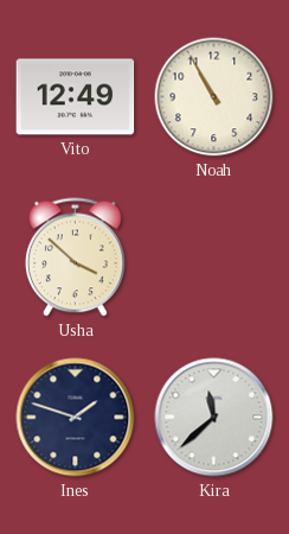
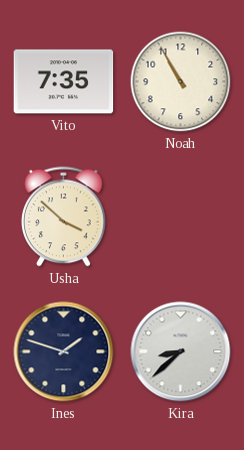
Vito: 12:49 -> 7:35 (64, 82)
Kira: 11:38 -> 8:38 (181, 352)
